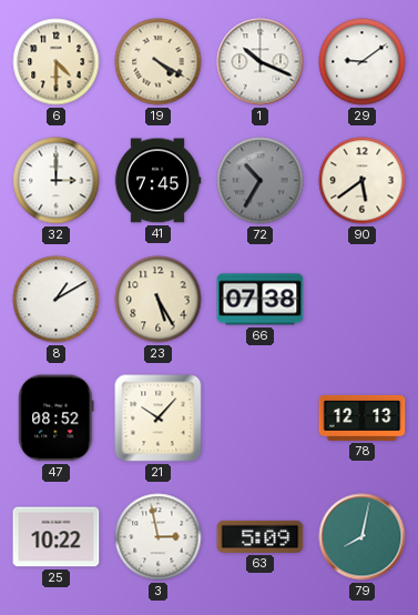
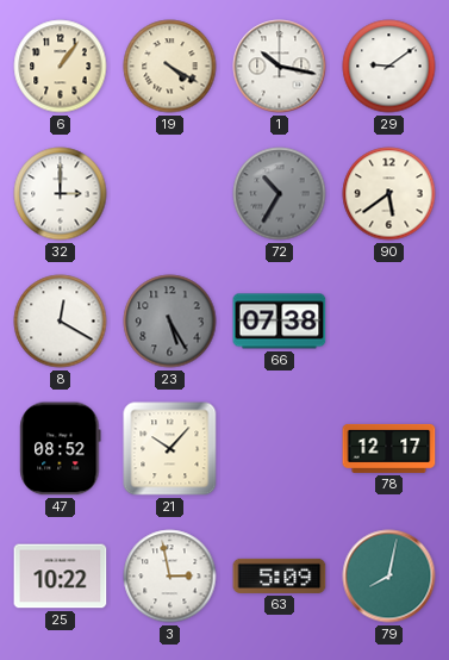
6: 4:30 -> 1:06 (61, 67)
1: 10:19 -> 10:17 (280, 67)
41: 7:45 -> none (157, 181)
8: 1:10 -> 12:20 (61, 322)
23 dial: cream -> grey (170, 322)
78: 12:13 -> 12:17 (389, 448)
